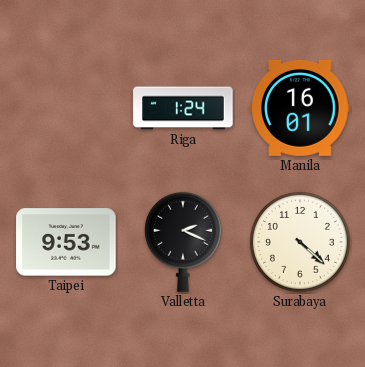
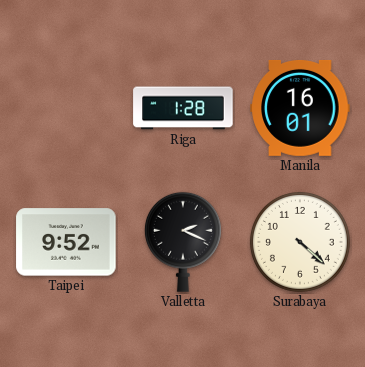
Riga: 1:24 -> 1:28 (183, 108)
Taipei: 9:53 -> 9:52 (66, 242)
